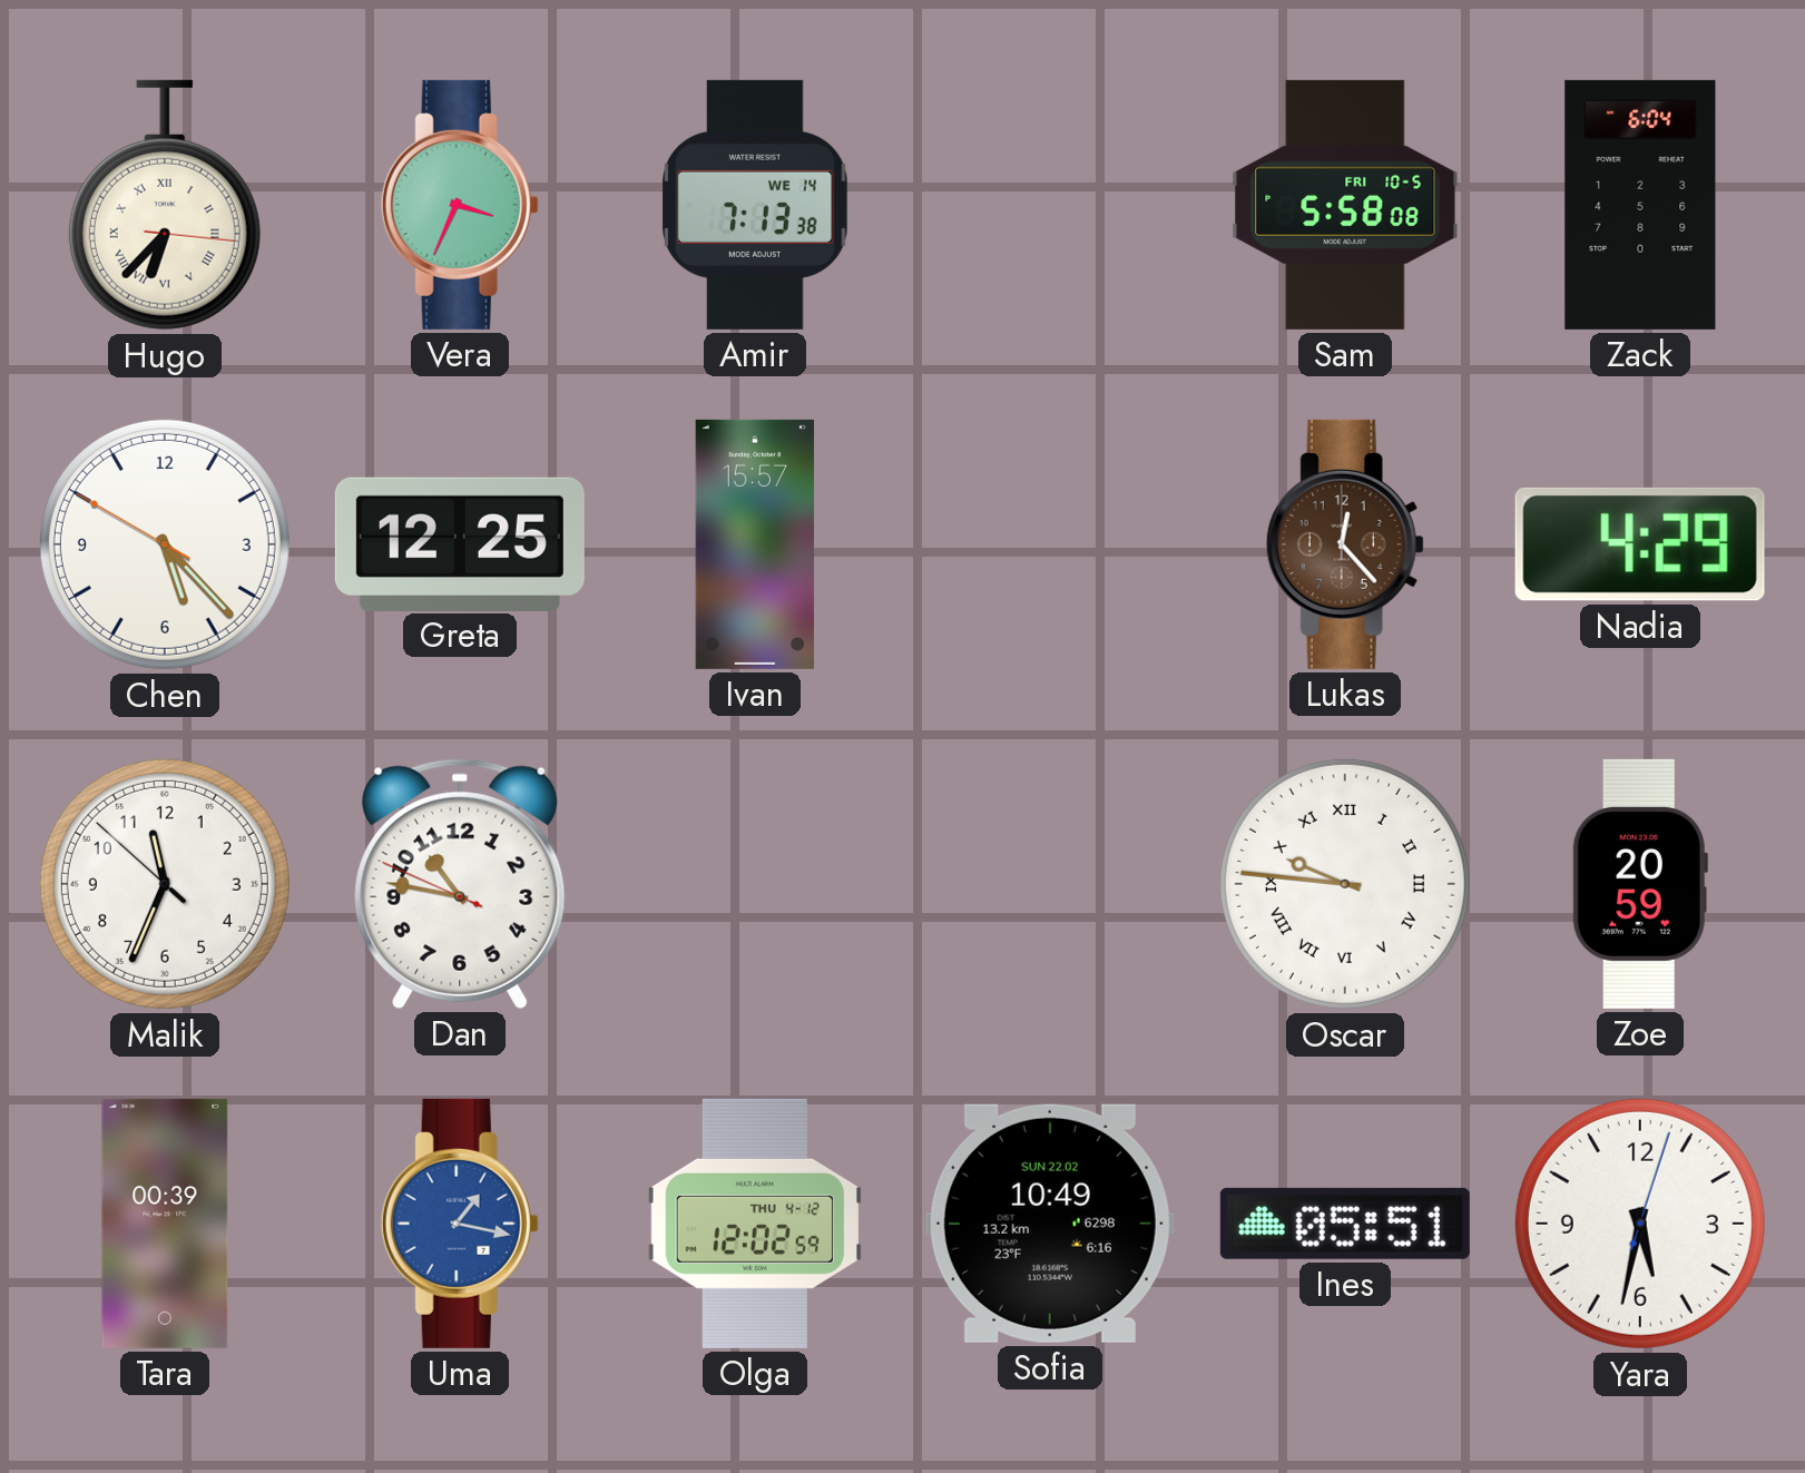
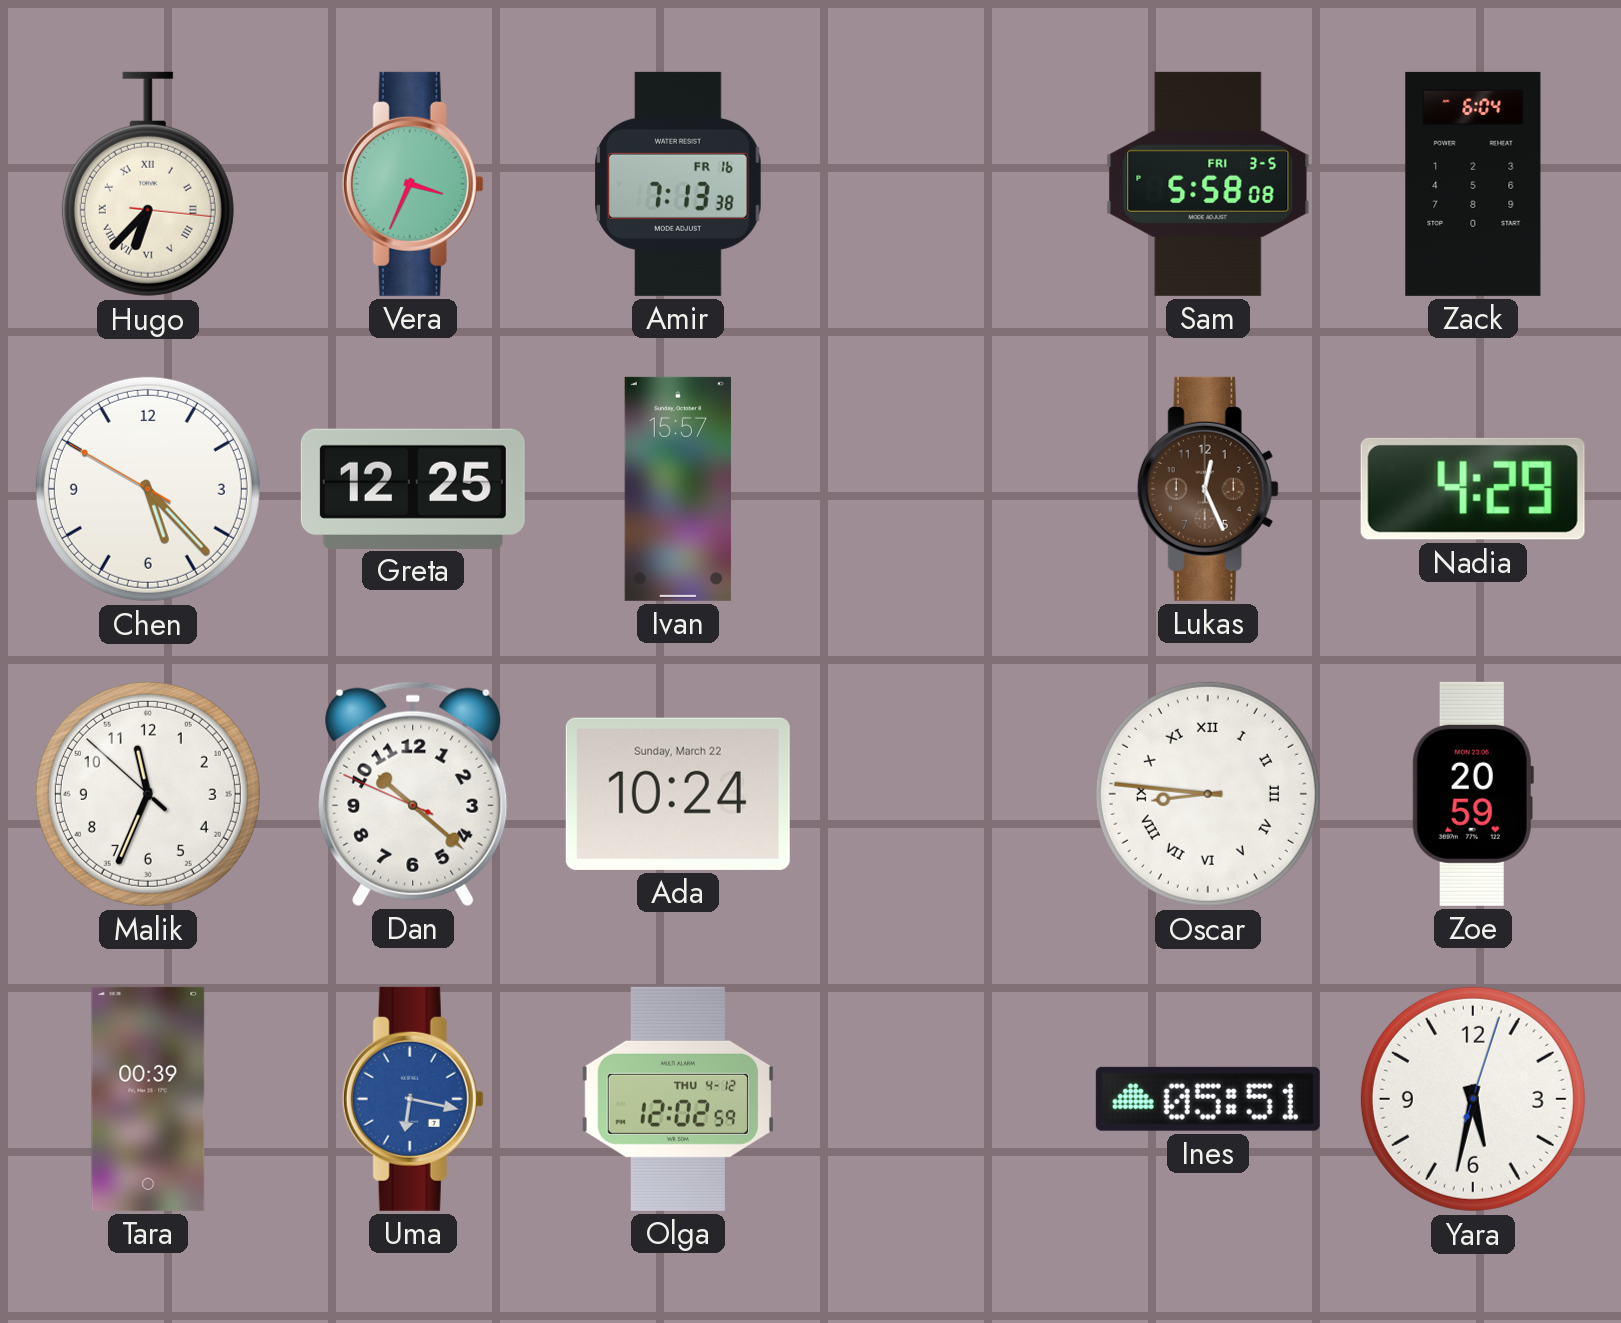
Amir date: WE 14 -> FR 16 (678, 184)
Sam date: FRI 10-5 -> FRI 3-5 (1208, 184)
Lukas: 12:23 -> 12:26 (1208, 489)
Dan: 10:46 -> 10:21 (413, 794)
Ada: none -> 10:24 (678, 794)
Oscar: 9:46 -> 8:46 (1208, 794)
Uma: 1:17 -> 6:17 (413, 1099)
Sofia: 10:49 -> none (1050, 1224)
